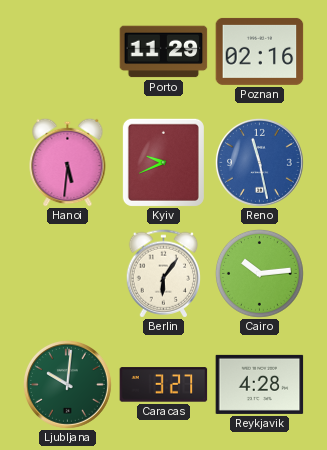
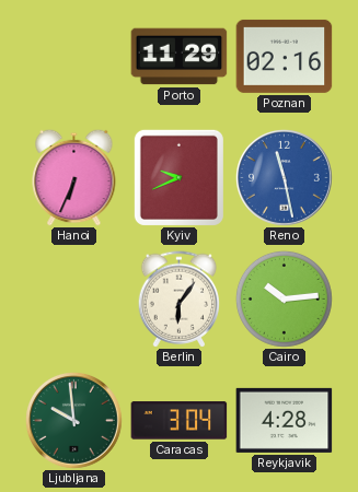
Hanoi: 5:31 -> 6:34 (74, 177)
Ljubljana: 10:01 -> 9:59 (73, 420)
Caracas: 3:27 -> 3:04 (180, 421)
